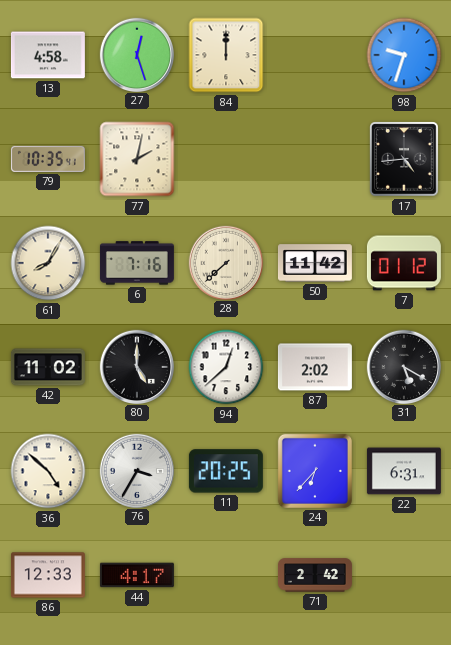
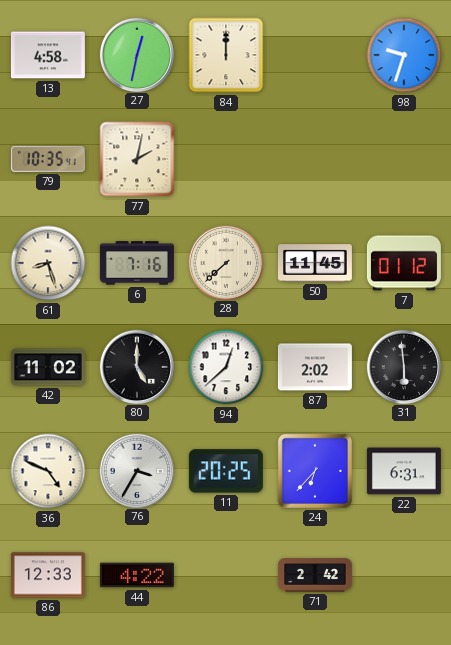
27: 12:27 -> 12:32 (136, 54)
17: 4:44 -> none (404, 159)
61: 8:05 -> 8:27 (48, 263)
50: 11:42 -> 11:45 (315, 263)
31: 5:20 -> 5:59 (403, 366)
36: 4:52 -> 4:49 (48, 471)
44: 4:17 -> 4:22 (137, 575)
